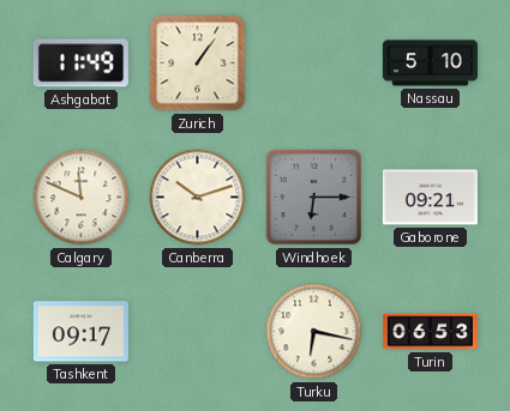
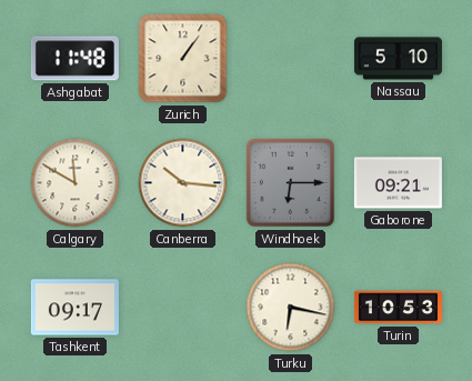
Ashgabat: 11:49 -> 11:48 (74, 59)
Calgary: 11:49 -> 11:50 (76, 183)
Canberra: 10:12 -> 10:16 (183, 183)
Turin: 06:53 -> 10:53 (398, 308)
